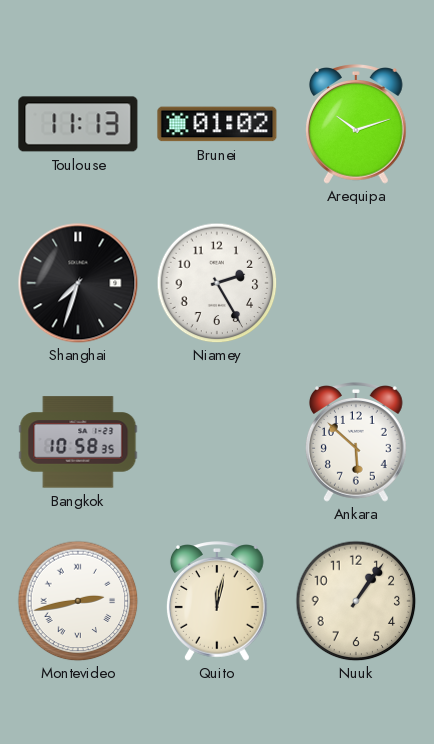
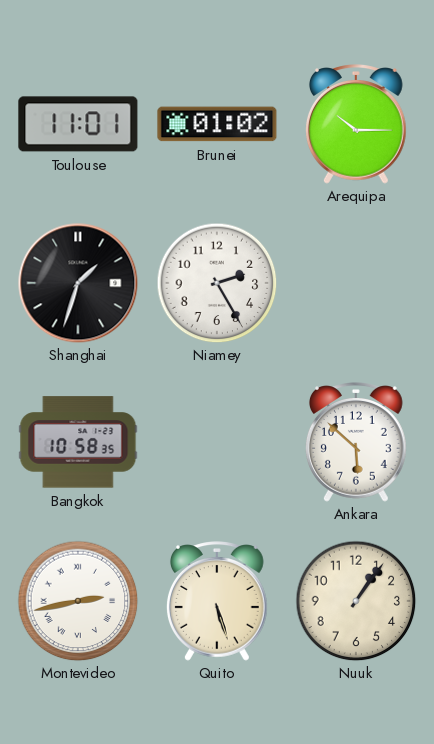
Toulouse: 11:13 -> 11:01 (78, 124)
Arequipa: 10:12 -> 10:15 (356, 124)
Shanghai: 7:33 -> 1:33 (78, 283)
Quito: 12:02 -> 5:27 (217, 601)
